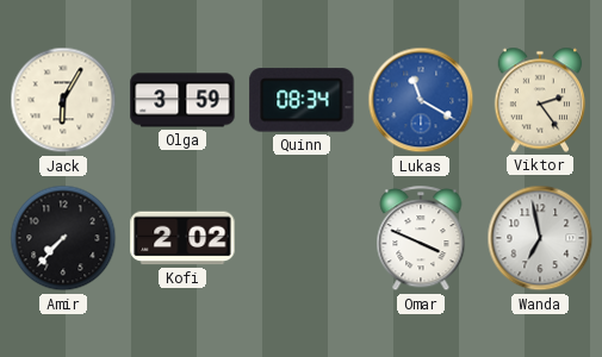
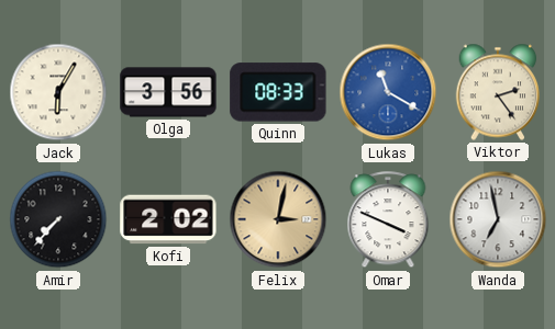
Olga: 3:59 -> 3:56 (168, 92)
Quinn: 08:34 -> 08:33 (278, 92)
Felix: none -> 3:02 (278, 219)
